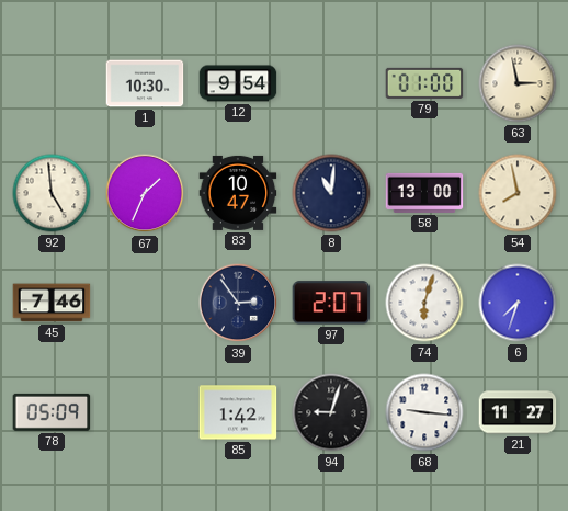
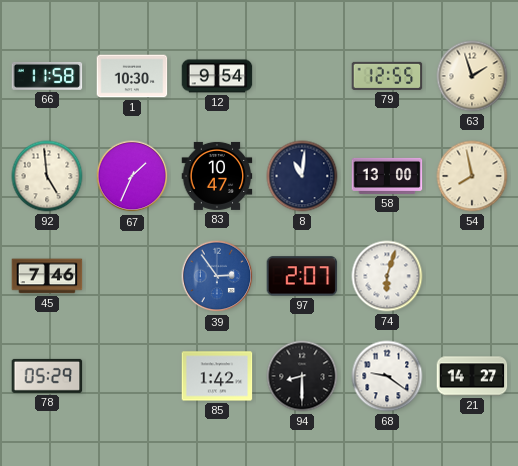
66: none -> 11:58 (47, 76)
79: 01:00 -> 12:55 (387, 76)
63: 2:58 -> 1:57 (472, 76)
39 dial: navy -> blue (217, 276)
6: 7:33 -> none (518, 303)
78: 05:09 -> 05:29 (47, 376)
94: 9:03 -> 8:30 (302, 376)
68: 9:16 -> 9:21 (387, 376)
21: 11:27 -> 14:27 (472, 376)
